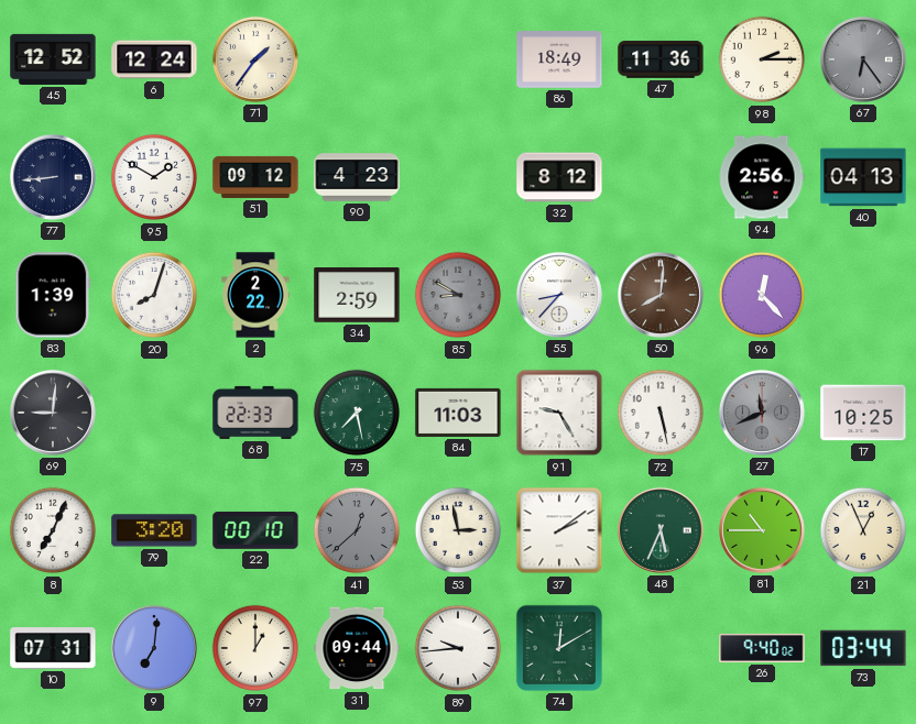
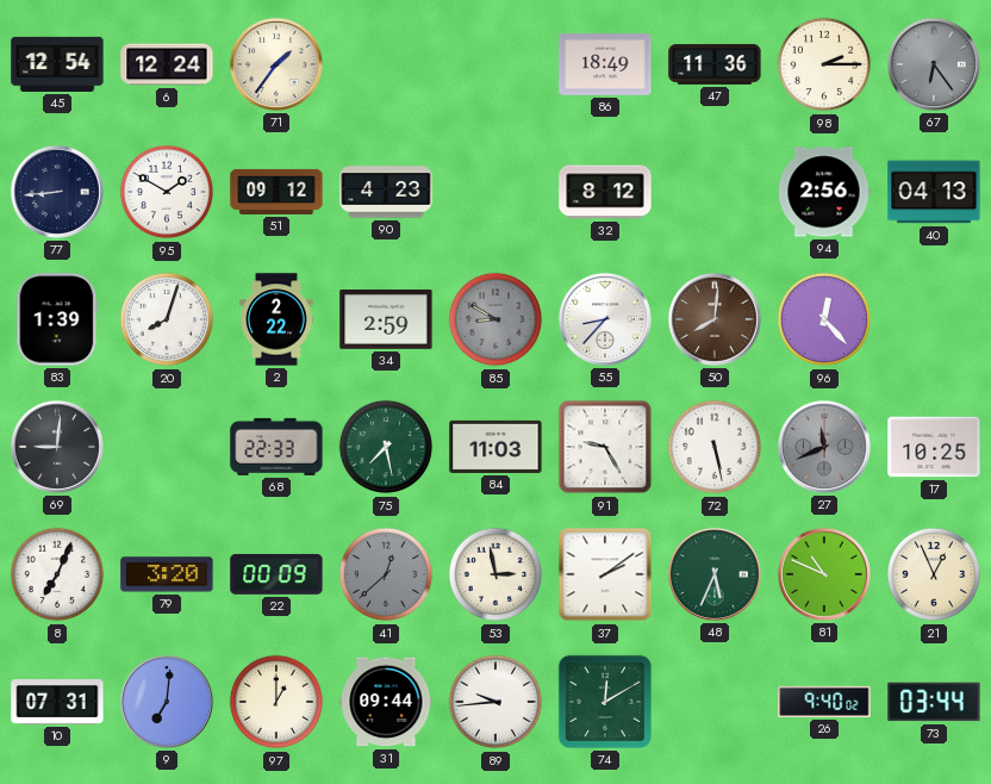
45: 12:52 -> 12:54 (57, 64)
22: 00:10 -> 00:09 (276, 574)
81: 10:45 -> 10:49 (824, 574)
